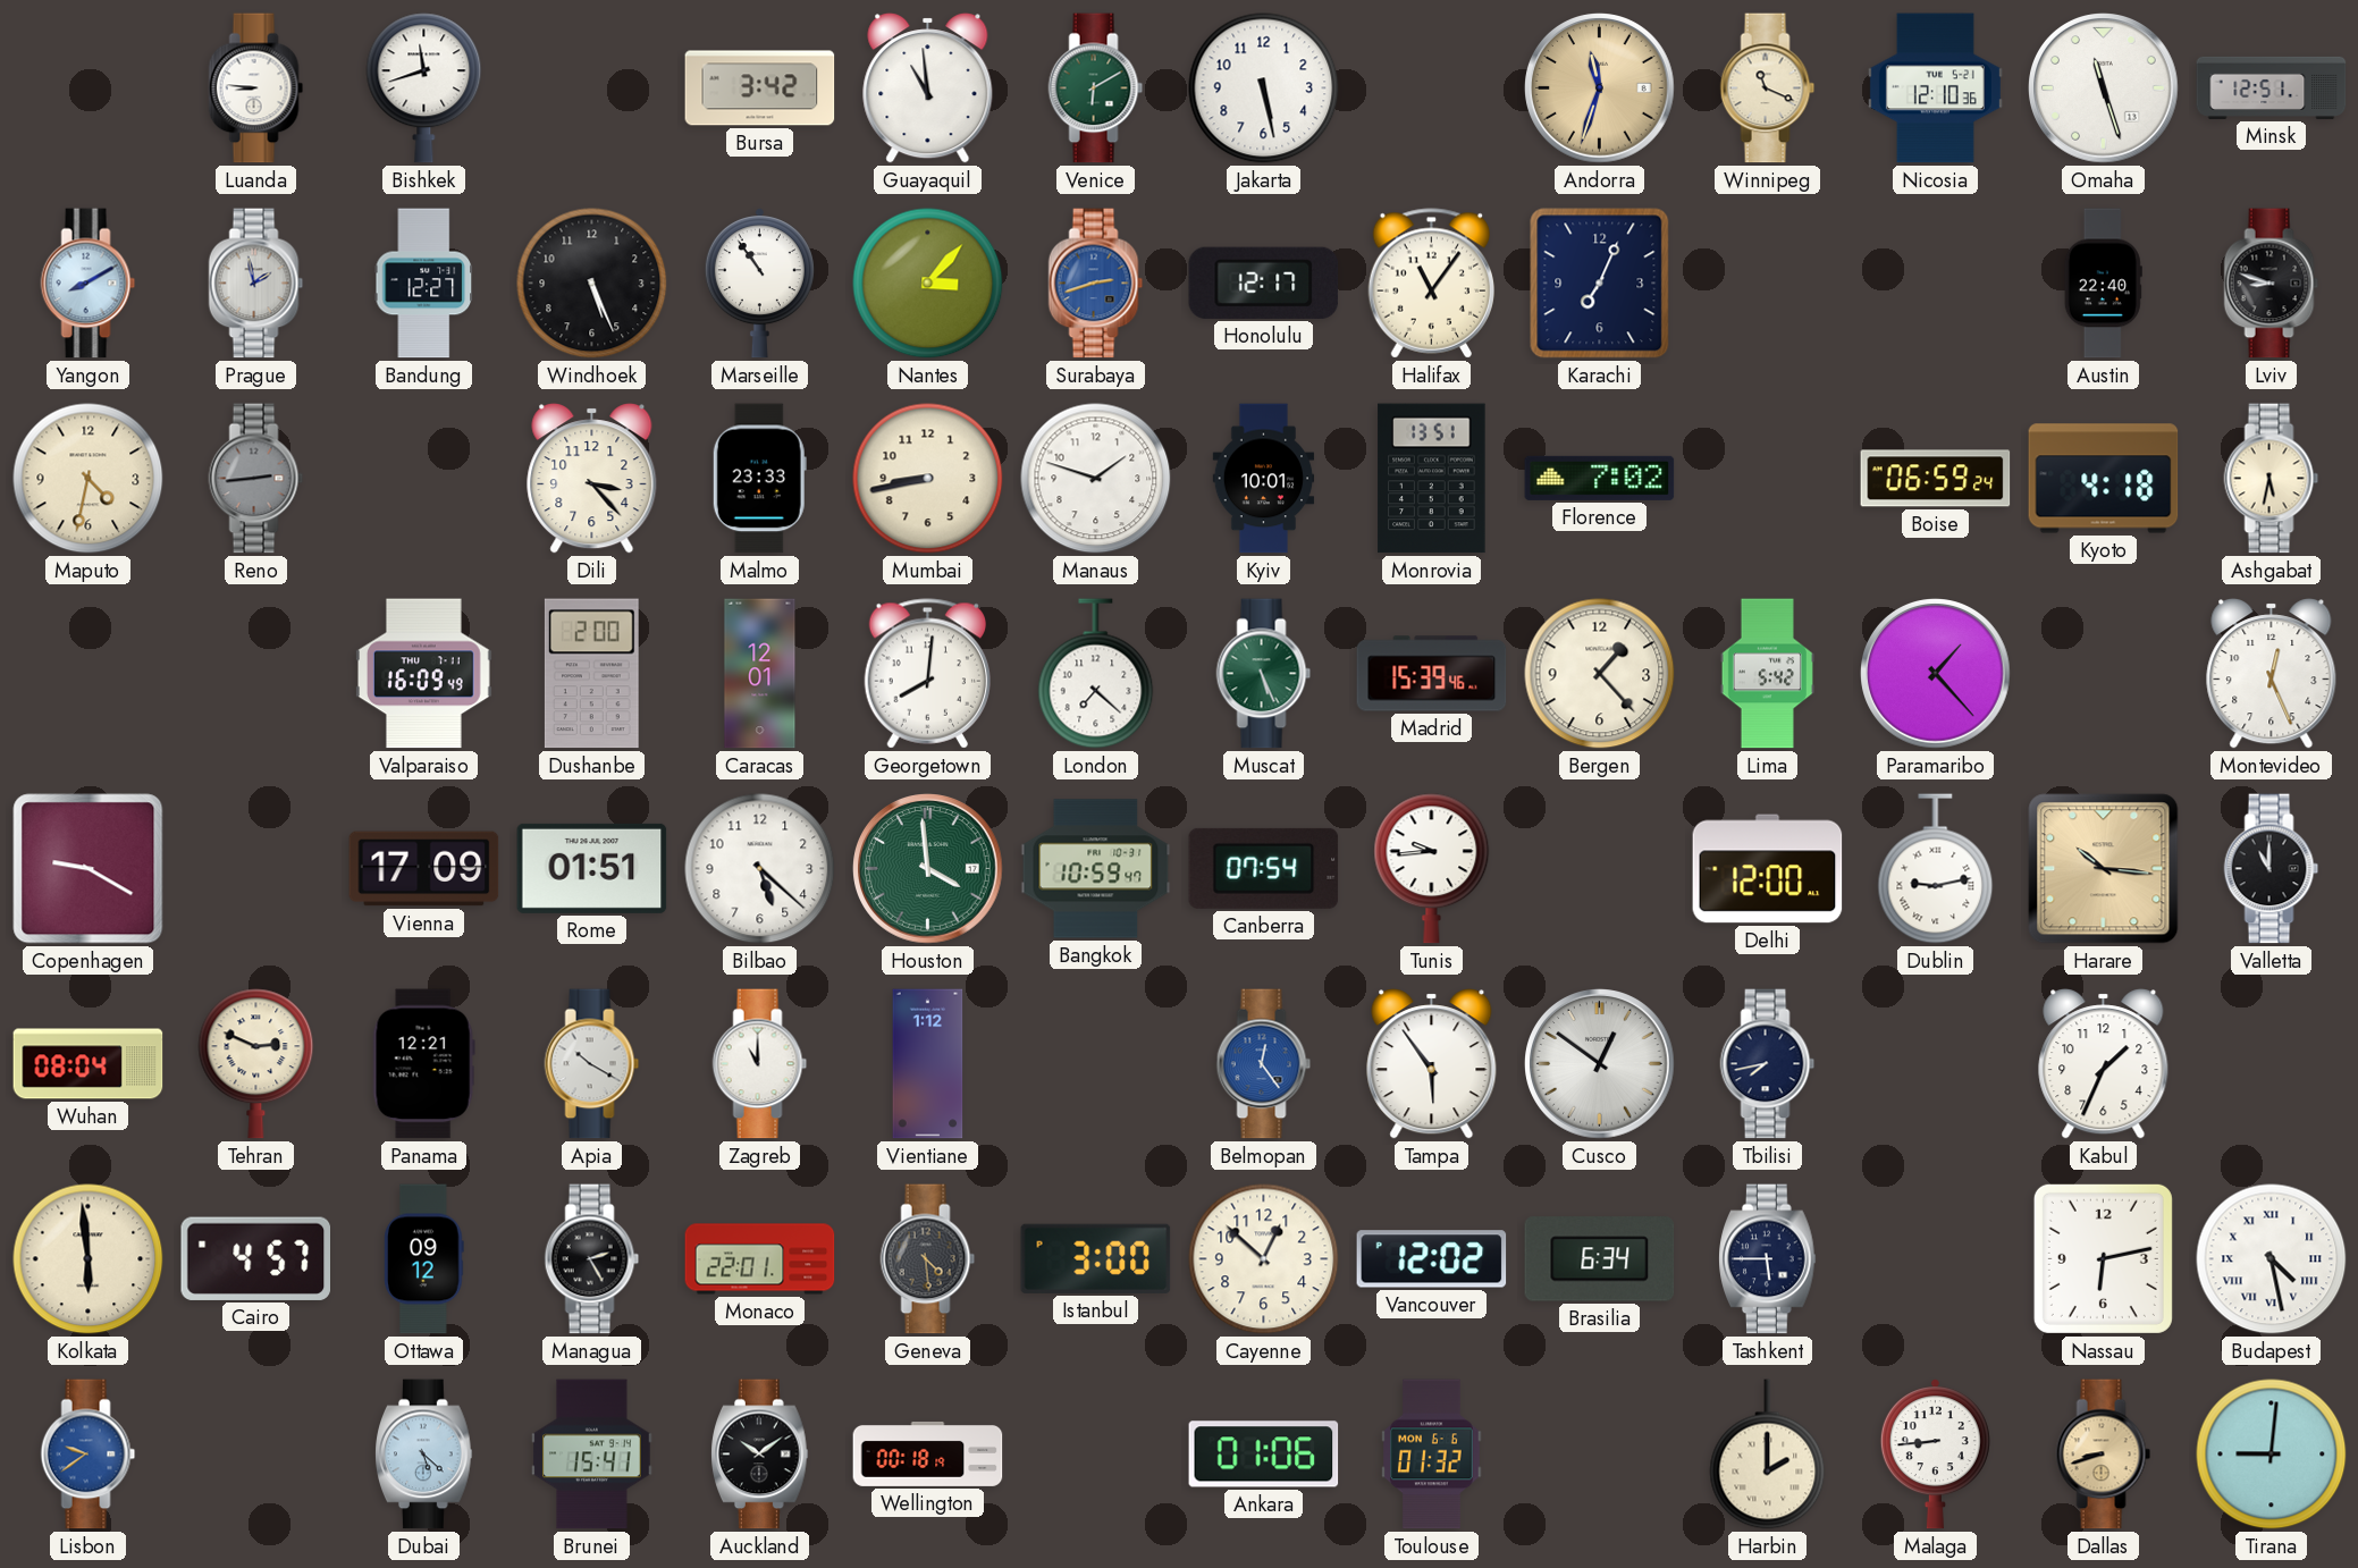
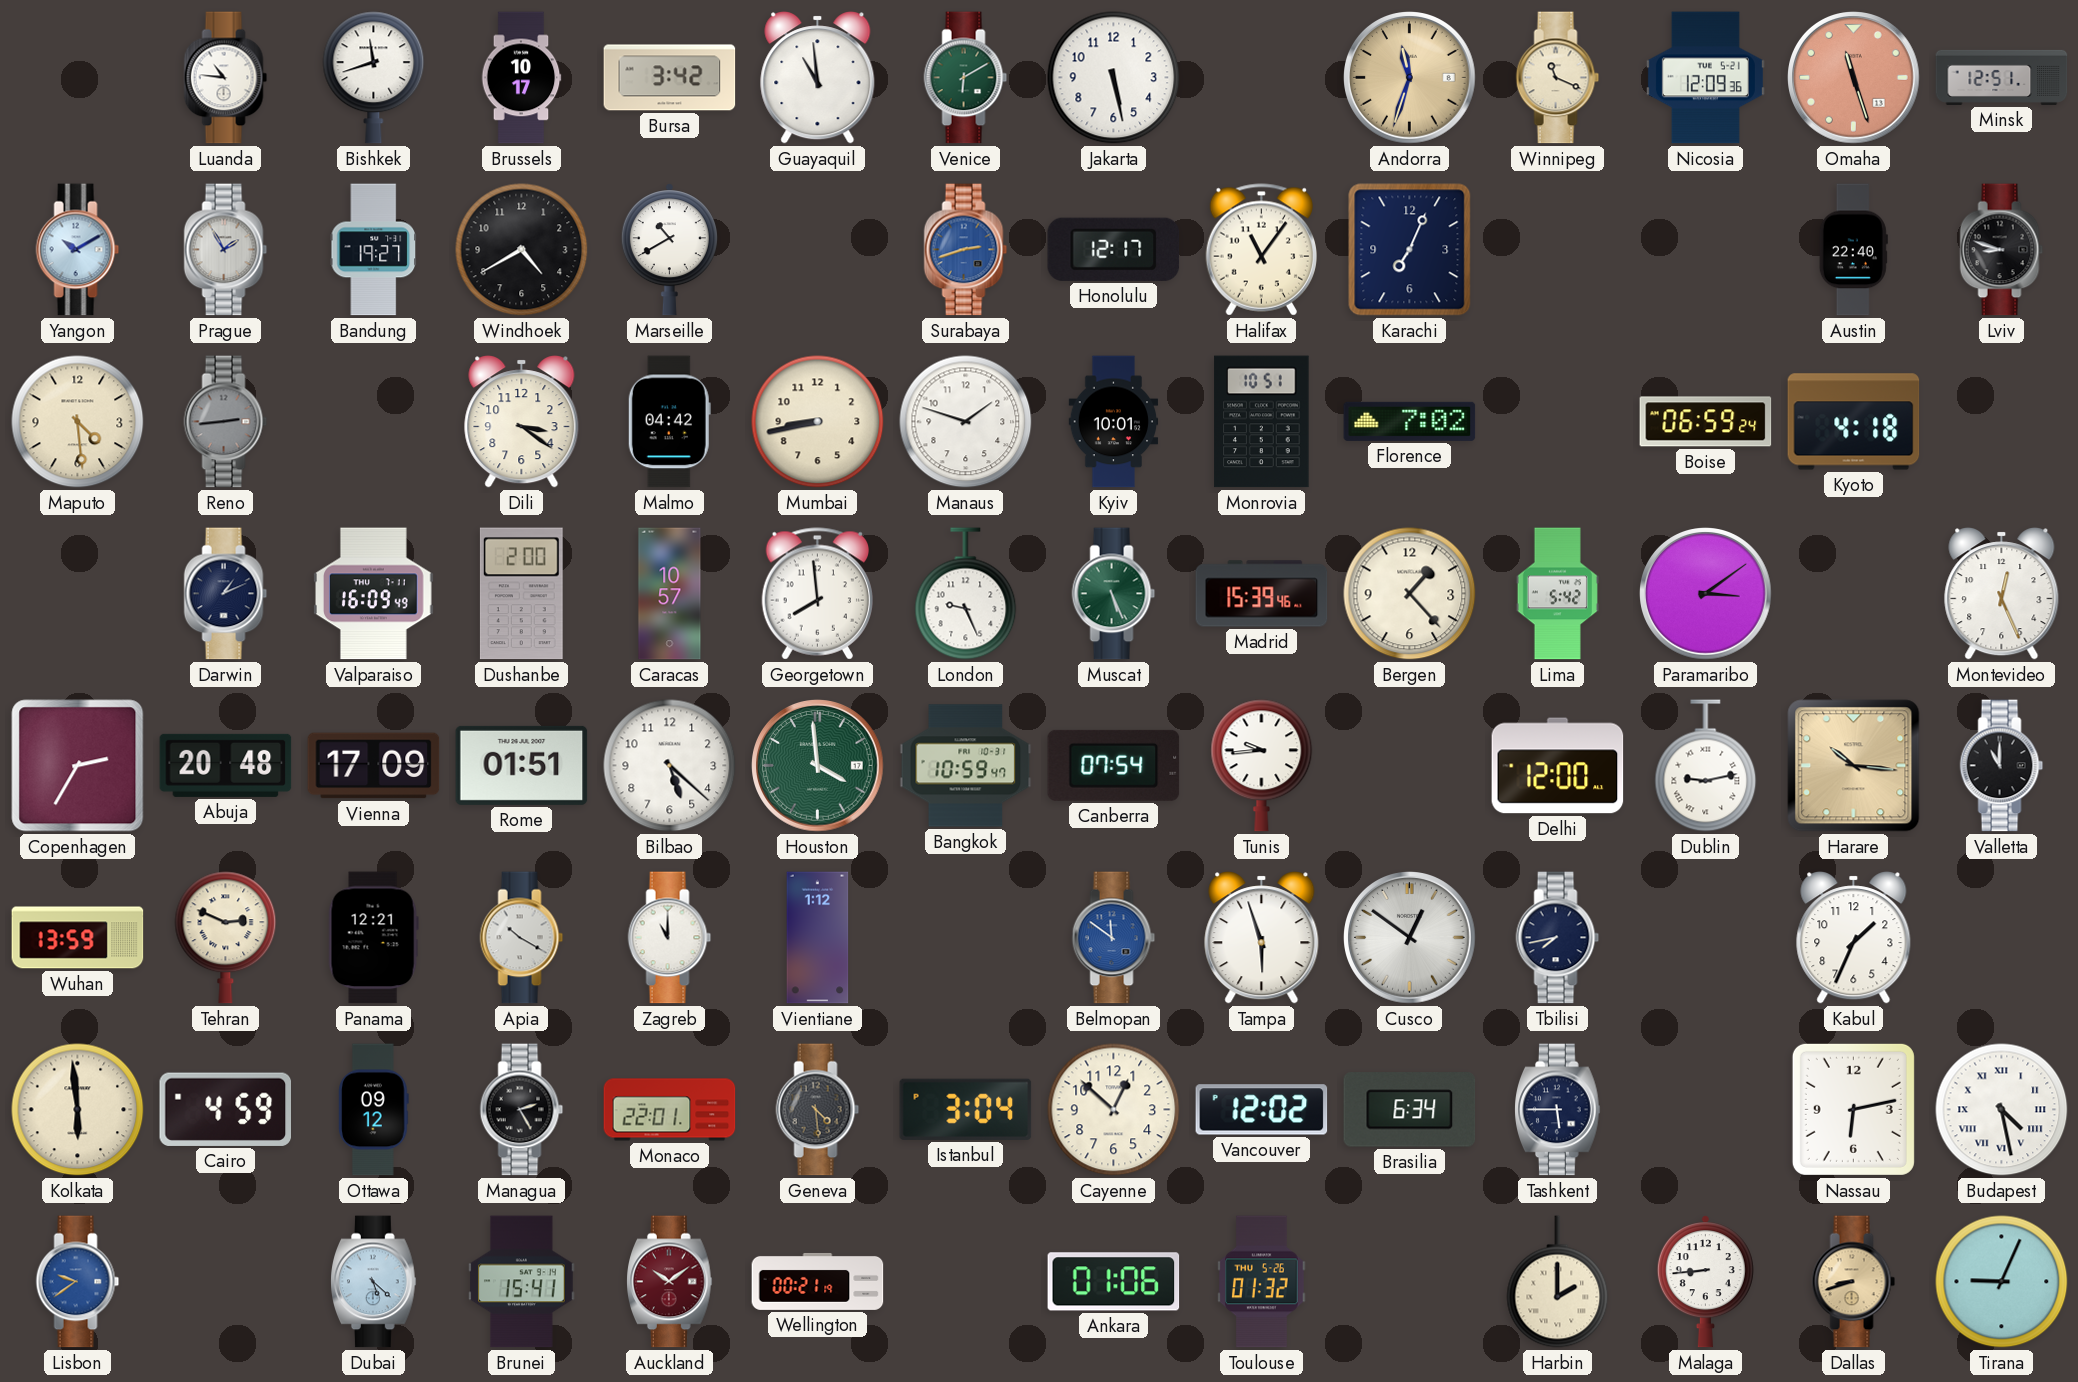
Luanda: 8:46 -> 10:46 (226, 78)
Brussels: none -> 10:17 (521, 78)
Nicosia: 12:10 -> 12:09 (1705, 78)
Omaha dial: white -> salmon (1854, 78)
Yangon: 8:10 -> 10:10 (78, 250)
Prague: 1:58 -> 1:55 (226, 250)
Bandung: 12:27 -> 19:27 (373, 250)
Windhoek: 5:26 -> 4:40 (522, 250)
Marseille: 10:54 -> 10:40 (669, 250)
Nantes: 3:07 -> none (928, 284)
Maputo: 4:32 -> 4:29 (78, 422)
Dili: 3:23 -> 3:21 (522, 422)
Malmo: 23:33 -> 04:42 (669, 422)
Monrovia: 13:51 -> 10:51 (1262, 422)
Ashgabat: 5:32 -> none (2272, 479)
Darwin: none -> 1:11 (226, 594)
Caracas: 12:01 -> 10:57 (670, 594)
Georgetown: 8:01 -> 7:59 (817, 594)
London: 7:22 -> 9:26 (966, 594)
Paramaribo: 1:23 -> 3:09 (1706, 594)
Copenhagen: 9:20 -> 2:35 (78, 766)
Abuja: none -> 20:48 (226, 765)
Wuhan: 08:04 -> 13:59 (78, 938)
Belmopan: 12:24 -> 11:51 (1114, 938)
Tampa: 5:54 -> 5:57 (1262, 938)
Cairo: 4:57 -> 4:59 (225, 1109)
Istanbul: 3:00 -> 3:04 (966, 1109)
Auckland dial: black -> burgundy (670, 1282)
Wellington: 00:18 -> 00:21 (818, 1281)
Toulouse date: MON 6-6 -> THU 5-26 (1262, 1282)
Tirana: 9:01 -> 9:04 (2002, 1282)
